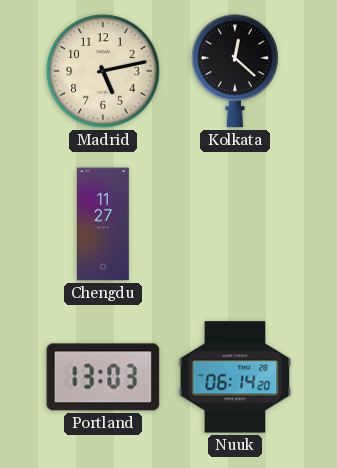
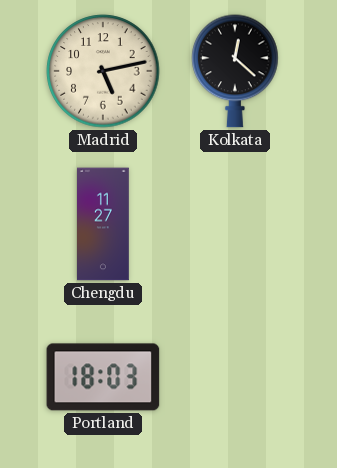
Portland: 13:03 -> 18:03 (103, 377)
Nuuk: 06:14 -> none (235, 377)
